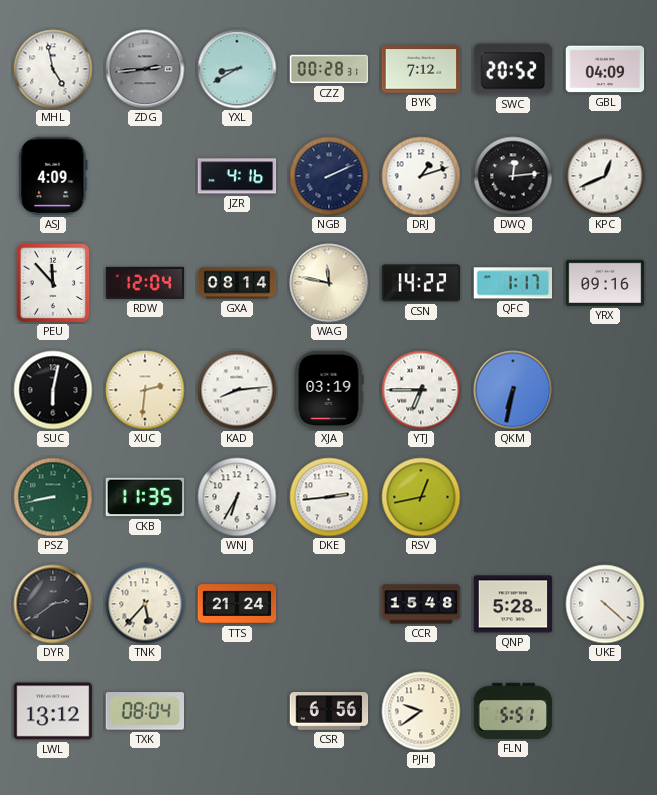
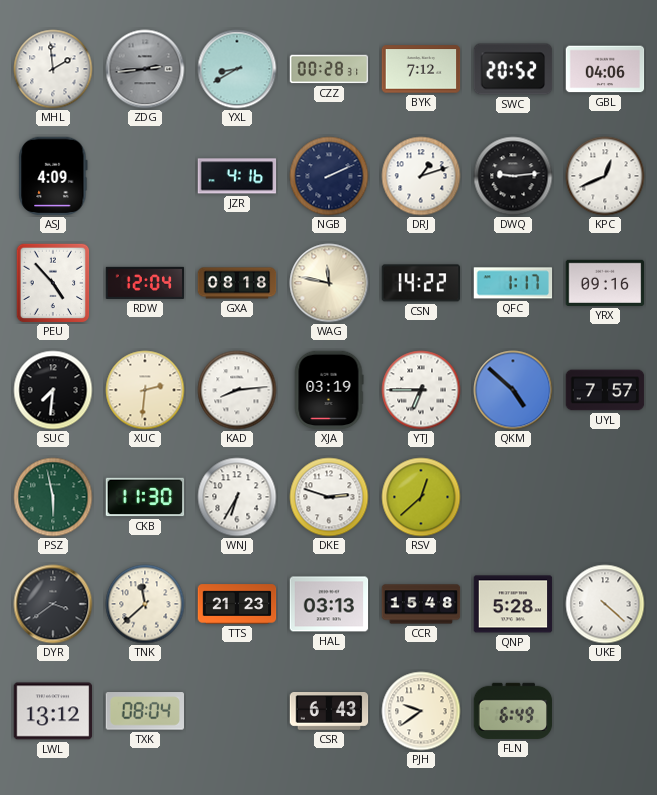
MHL: 4:58 -> 1:59 (53, 69)
GBL: 04:09 -> 04:06 (605, 69)
DWQ: 12:14 -> 9:14 (513, 176)
PEU: 11:53 -> 4:53 (53, 283)
GXA: 08:14 -> 08:18 (237, 283)
SUC: 6:02 -> 7:31 (53, 390)
QKM: 6:32 -> 4:52 (513, 390)
UYL: none -> 7:57 (605, 390)
PSZ: 8:43 -> 5:58 (53, 497)
CKB: 11:35 -> 11:30 (145, 497)
DKE: 2:44 -> 2:48 (329, 497)
RSV: 12:43 -> 12:38 (421, 497)
DYR: 2:39 -> 3:39 (53, 604)
TNK: 5:37 -> 11:38 (145, 604)
TTS: 21:24 -> 21:23 (237, 604)
HAL: none -> 03:13 (329, 604)
CSR: 6:56 -> 6:43 (329, 712)
FLN: 5:51 -> 6:49 (513, 711)
